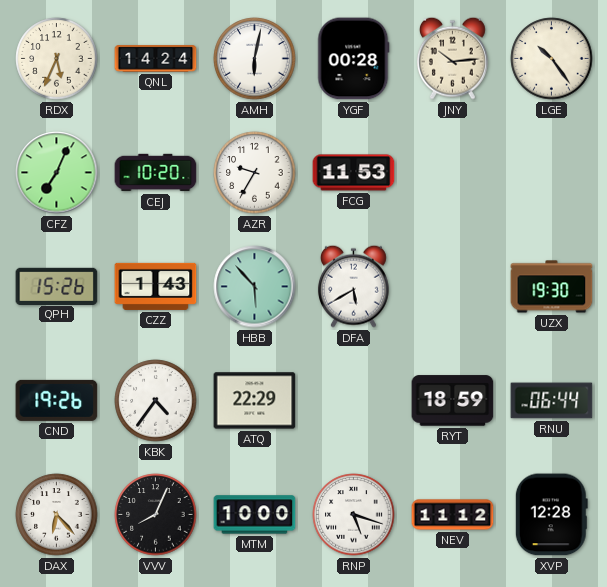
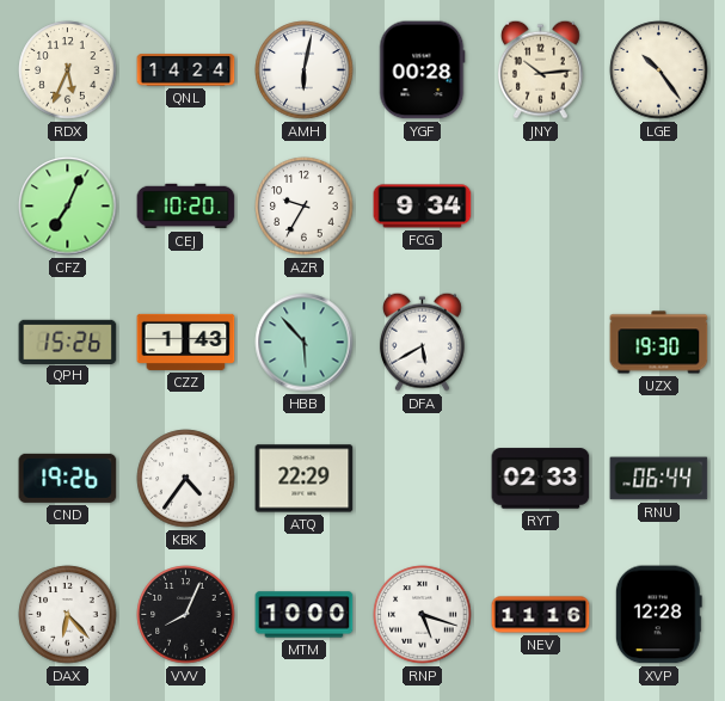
FCG: 11:53 -> 9:34 (423, 207)
RYT: 18:59 -> 02:33 (541, 479)
NEV: 11:12 -> 11:16 (541, 615)
